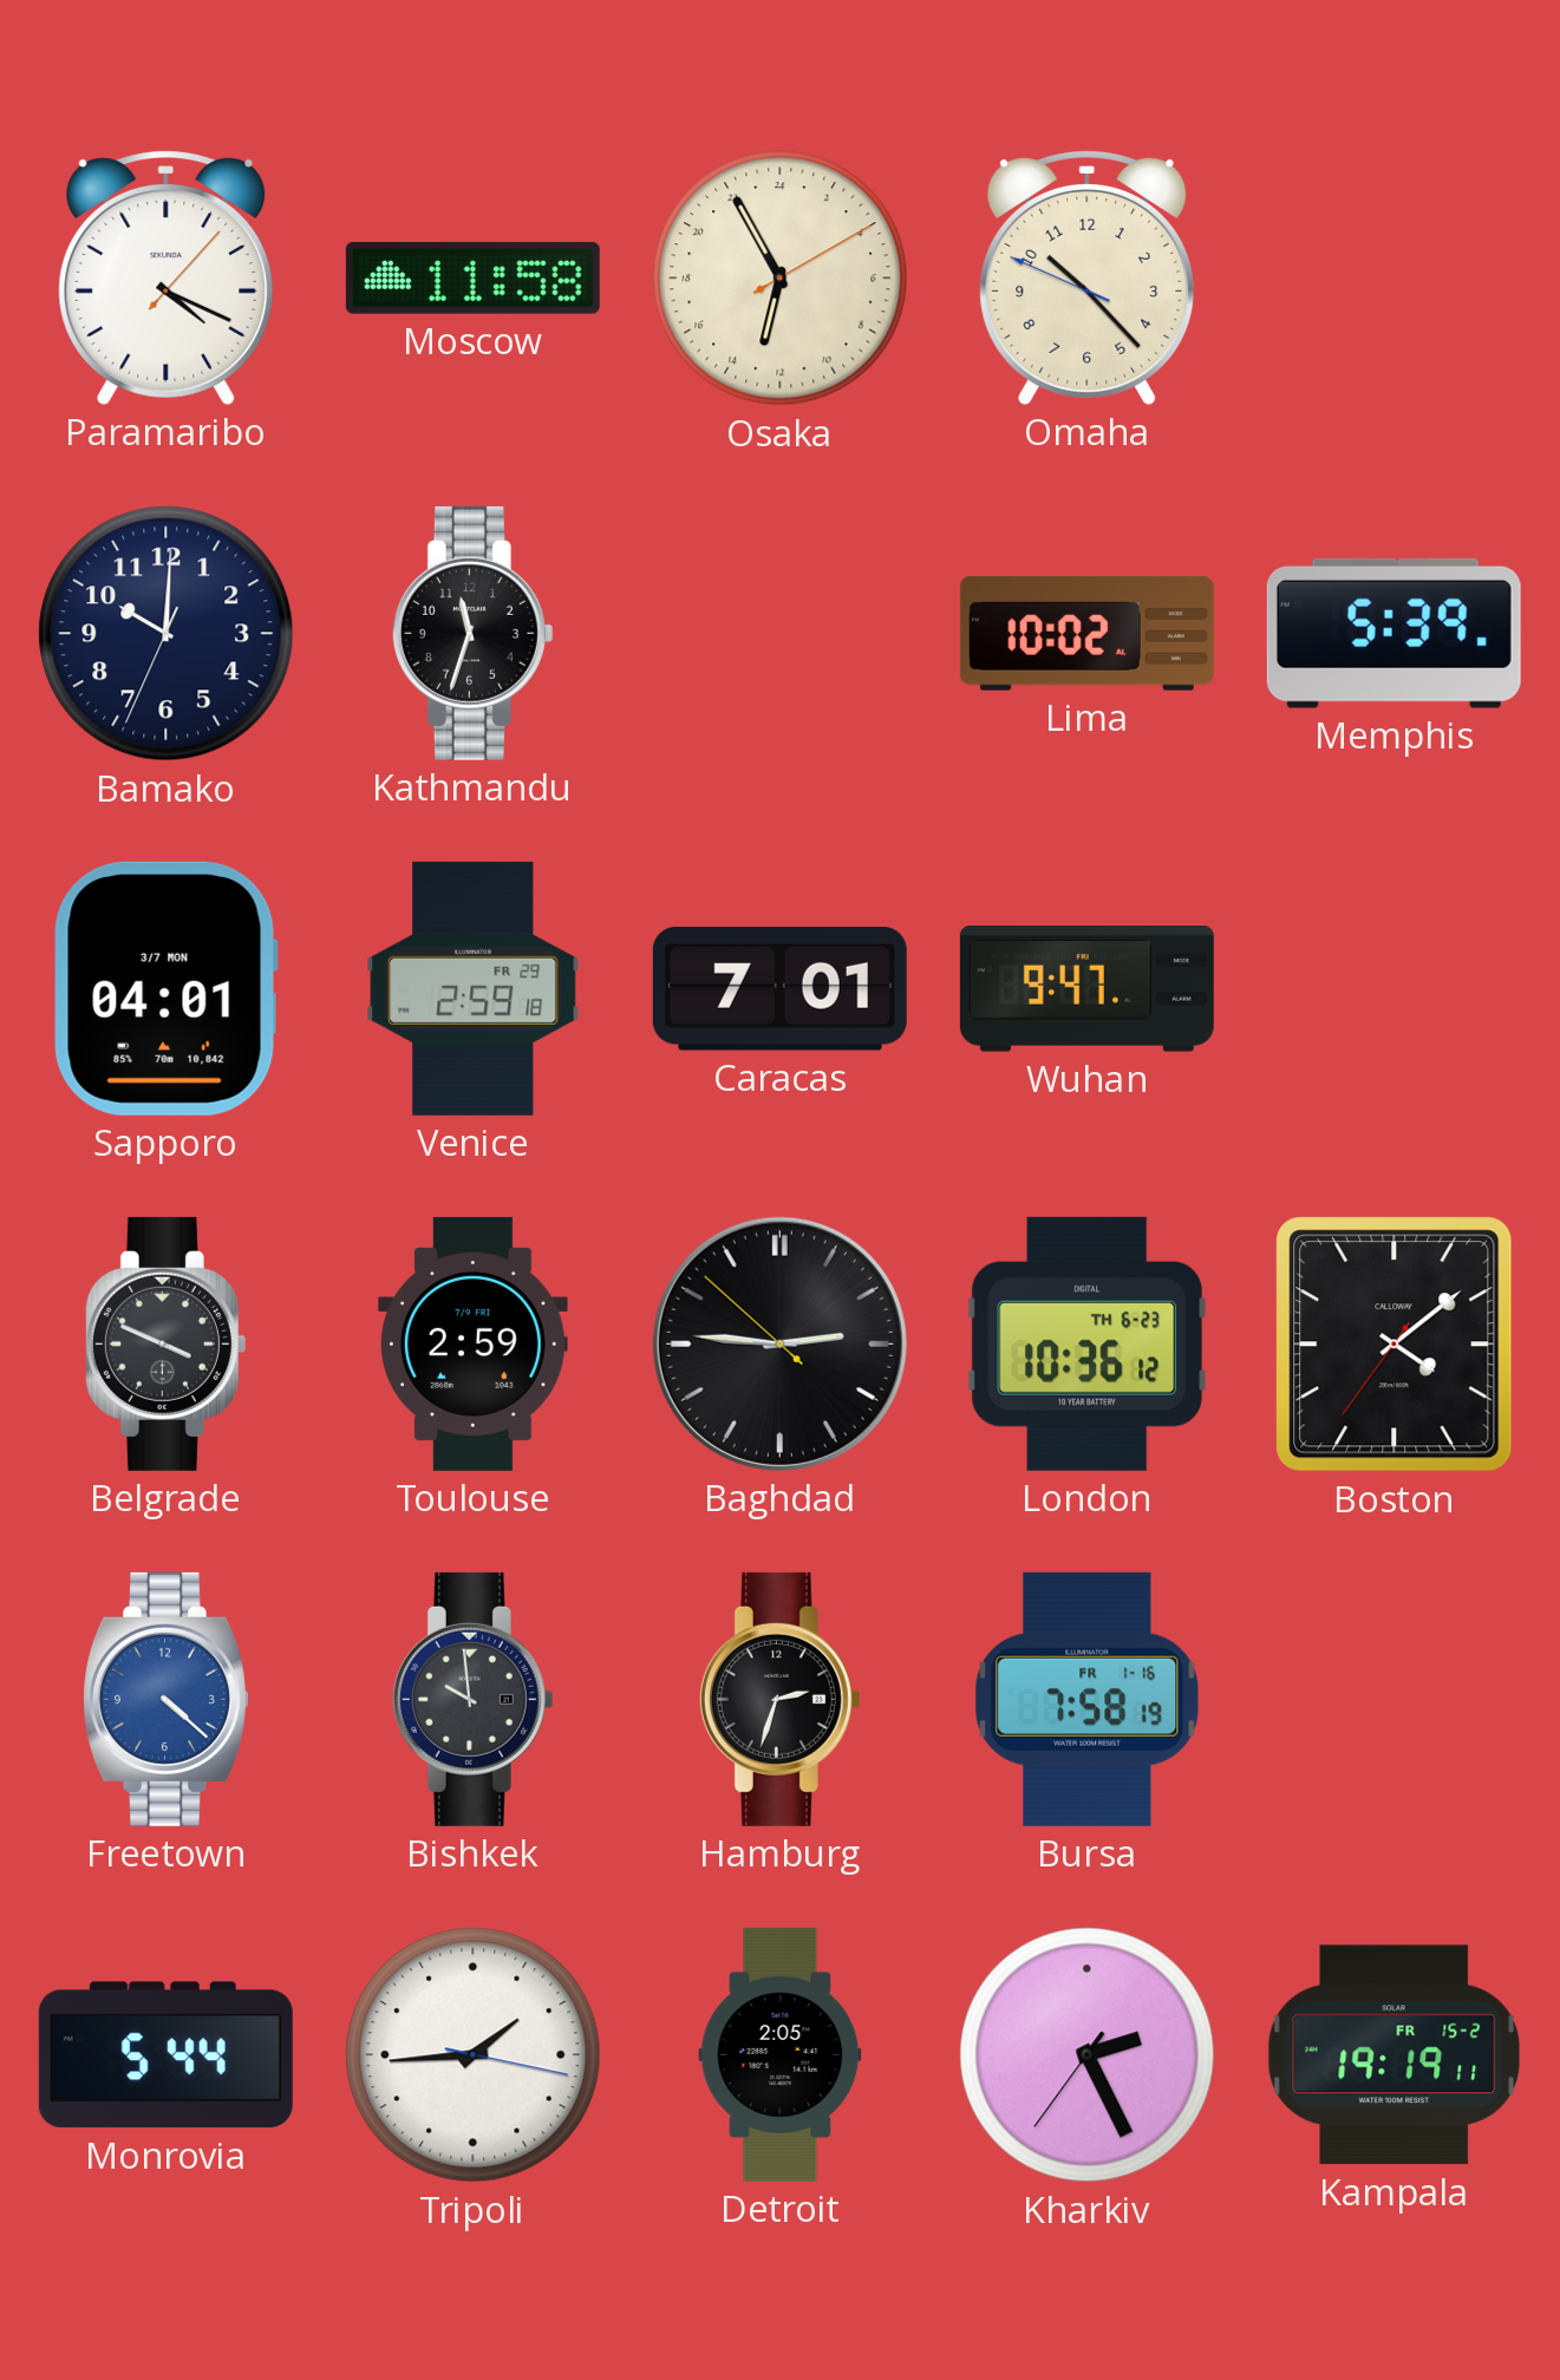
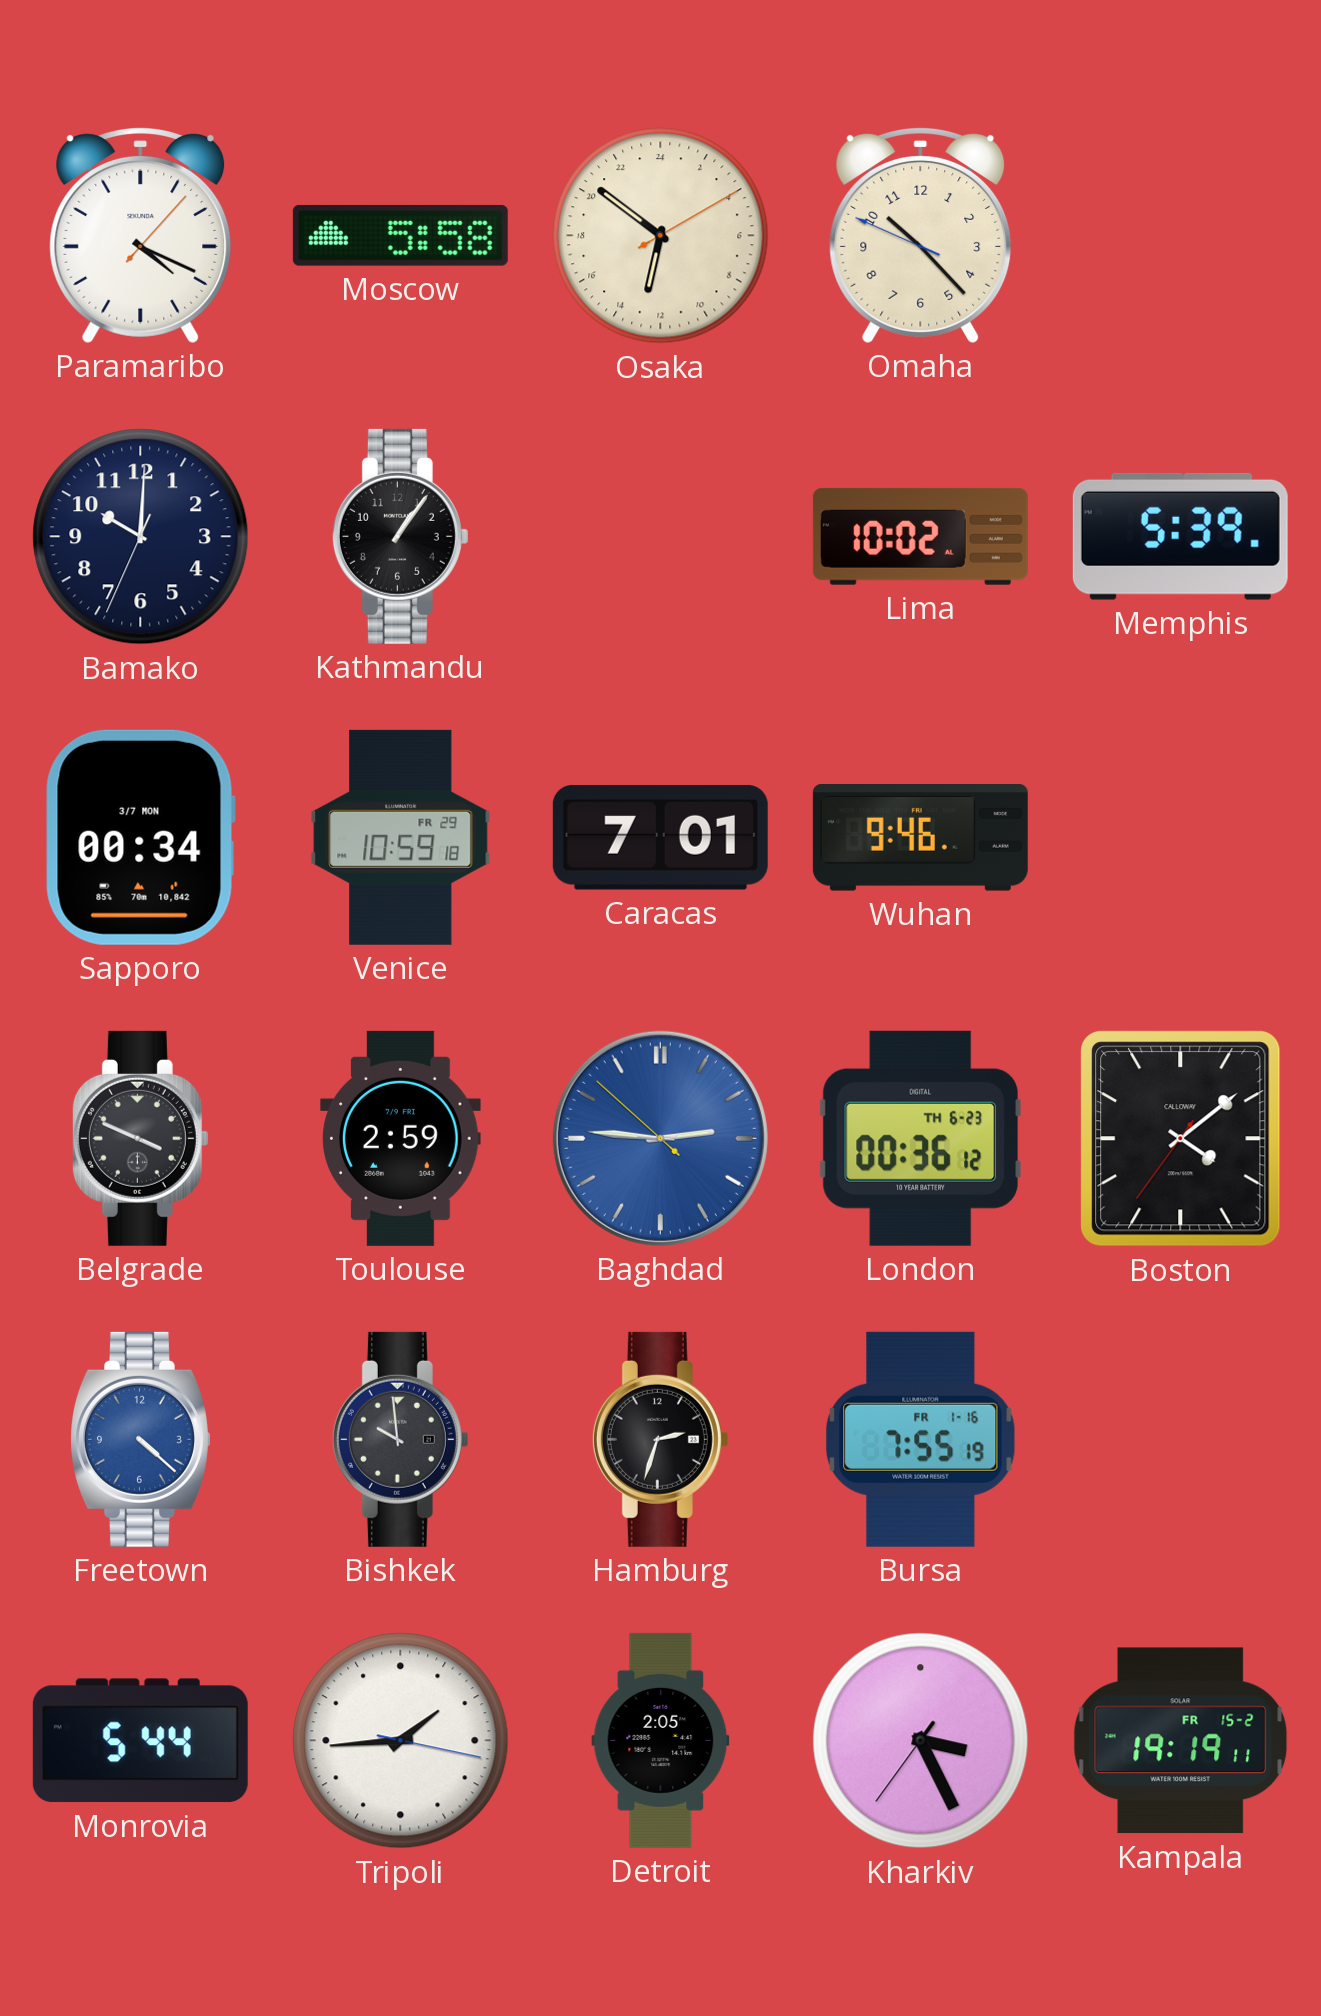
Moscow: 11:58 -> 5:58 (400, 235)
Osaka: 12:55 -> 12:51 (661, 236)
Kathmandu: 11:33 -> 1:06 (400, 536)
Sapporo: 04:01 -> 00:34 (140, 837)
Venice: 2:59 -> 10:59 (401, 837)
Wuhan: 9:47 -> 9:46 (920, 838)
Baghdad dial: black -> blue (660, 1138)
London: 10:36 -> 00:36 (921, 1138)
Bursa: 7:58 -> 7:55 (921, 1439)
Kharkiv: 2:25 -> 3:25 (921, 1741)
